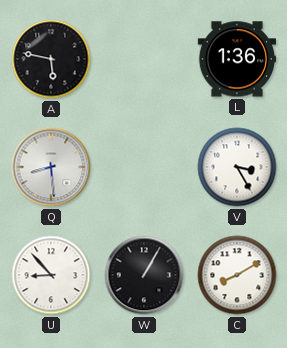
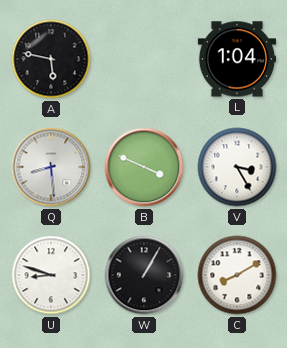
L: 1:36 -> 1:04 (236, 59)
B: none -> 3:49 (144, 167)
U: 8:53 -> 8:48 (51, 275)
